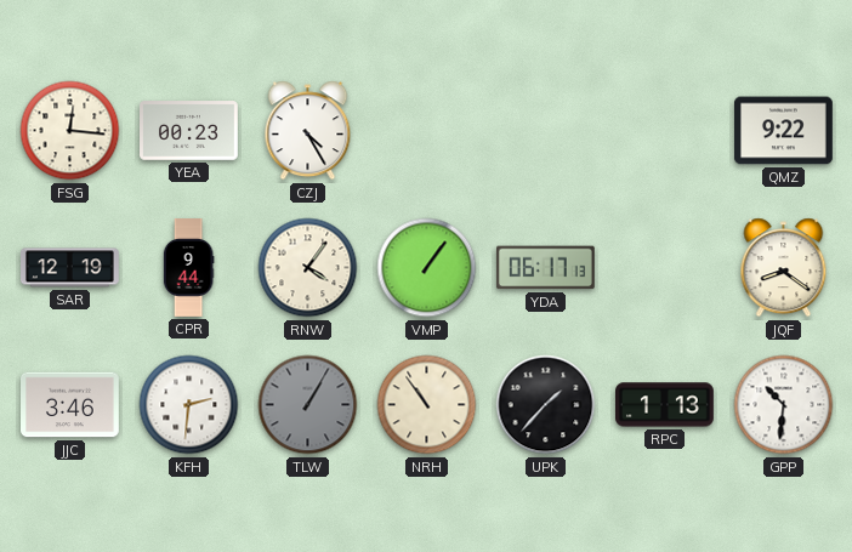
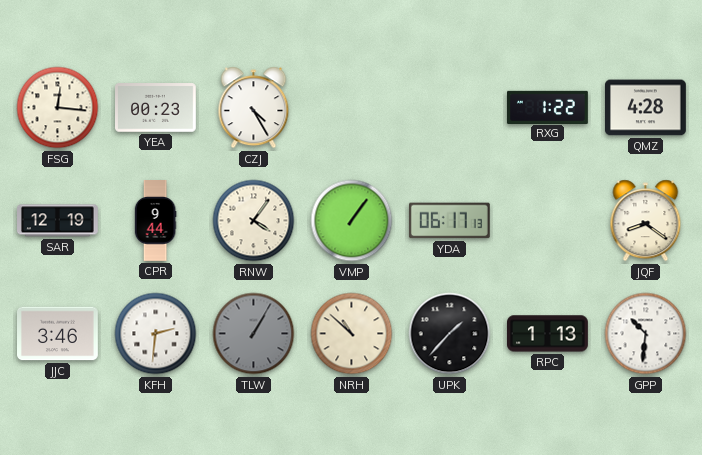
RXG: none -> 1:22 (548, 107)
QMZ: 9:22 -> 4:28 (646, 108)
NRH: 10:54 -> 10:52 (352, 334)
